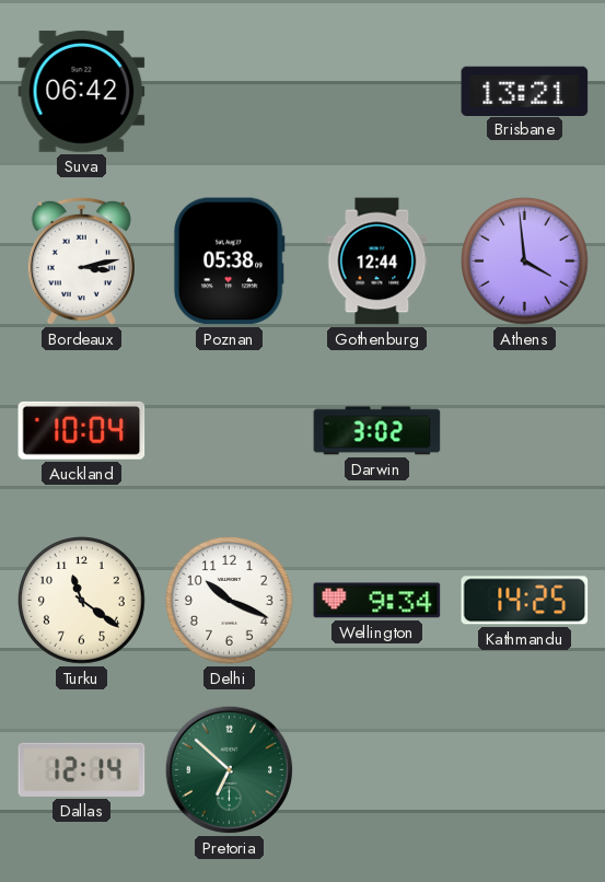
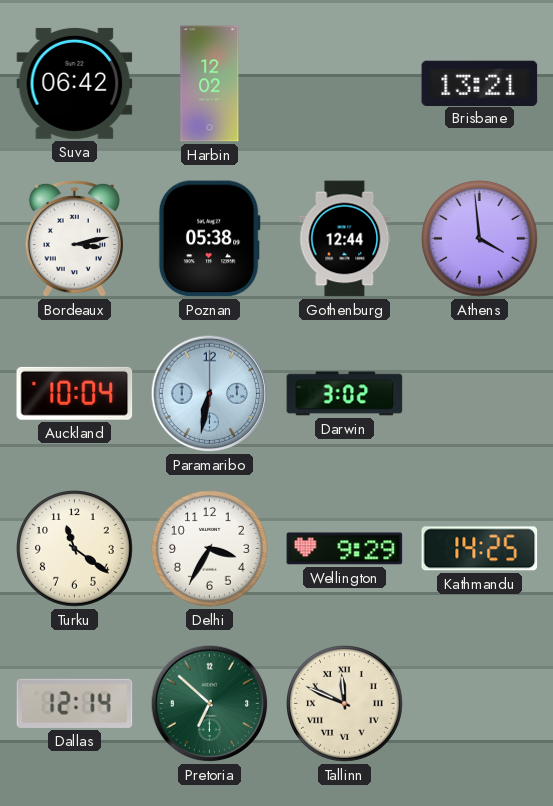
Harbin: none -> 12:02 (210, 84)
Paramaribo: none -> 6:32 (210, 394)
Delhi: 10:19 -> 3:35 (210, 549)
Wellington: 9:34 -> 9:29 (345, 549)
Tallinn: none -> 11:49 (345, 704)
